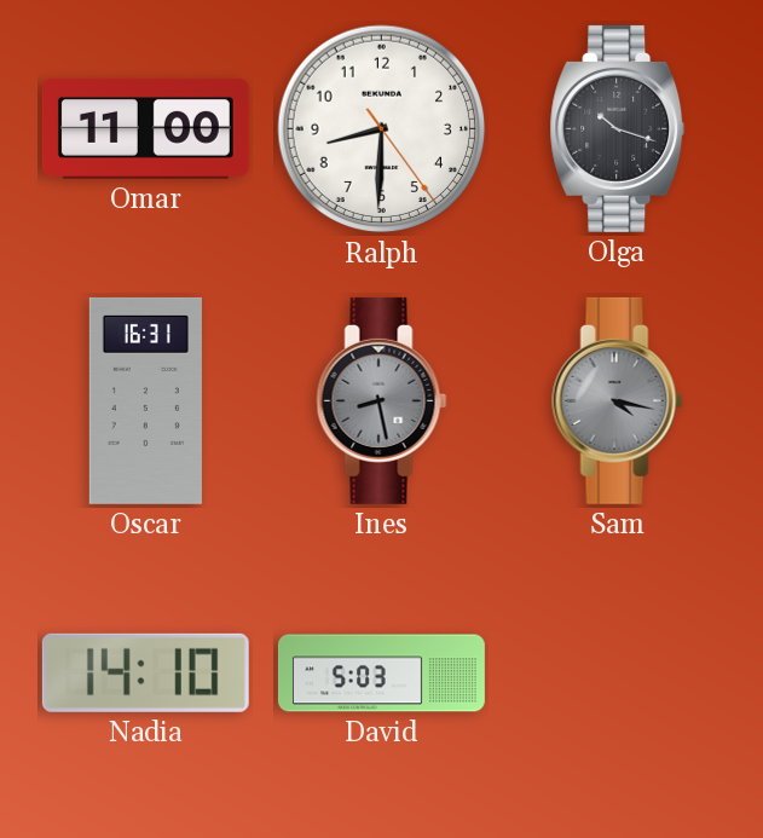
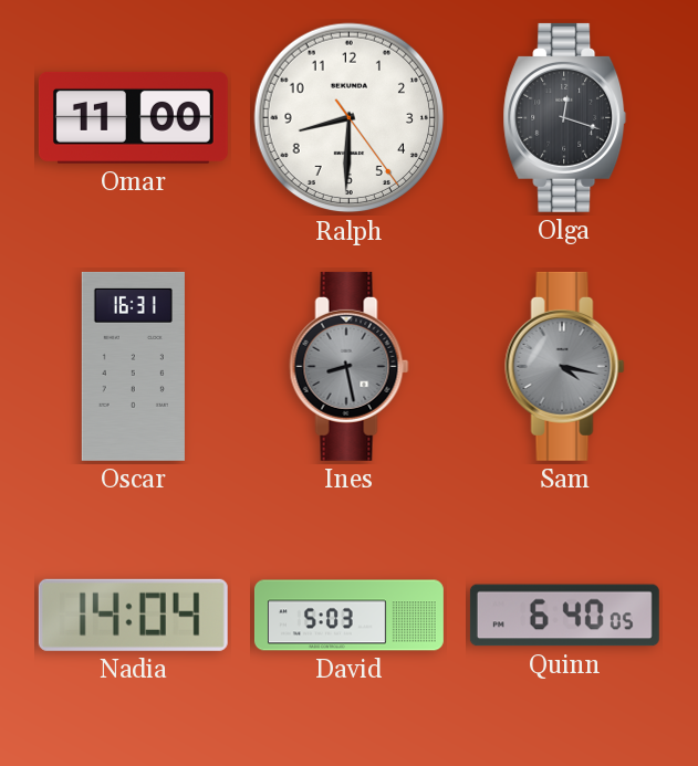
Olga: 10:18 -> 12:18 (565, 117)
Nadia: 14:10 -> 14:04 (133, 615)
Quinn: none -> 6:40 (564, 616)
